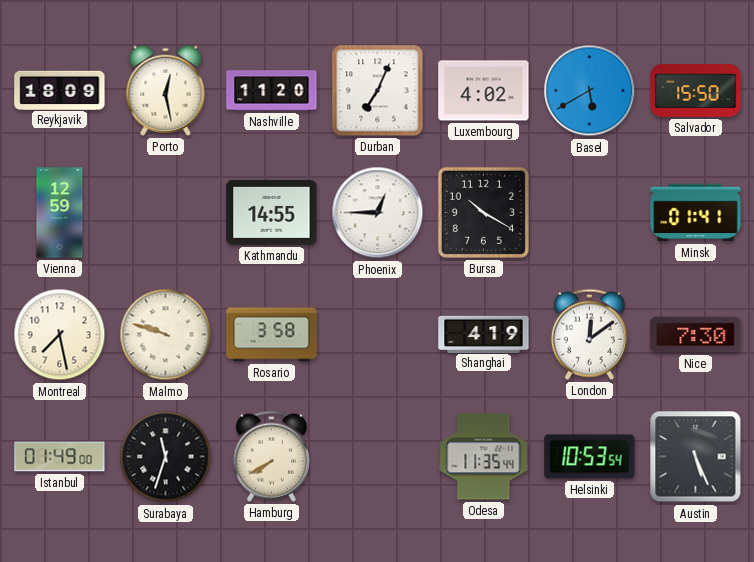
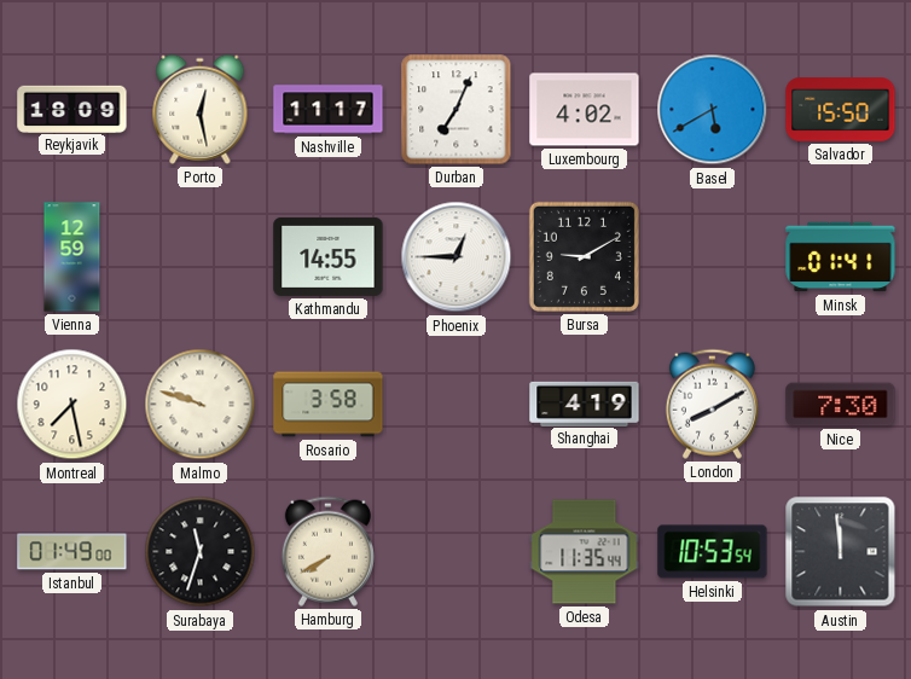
Nashville: 11:20 -> 11:17 (329, 110)
Bursa: 10:20 -> 9:10 (584, 256)
London: 12:09 -> 8:10 (712, 404)
Austin: 5:26 -> 11:59 (841, 552)
